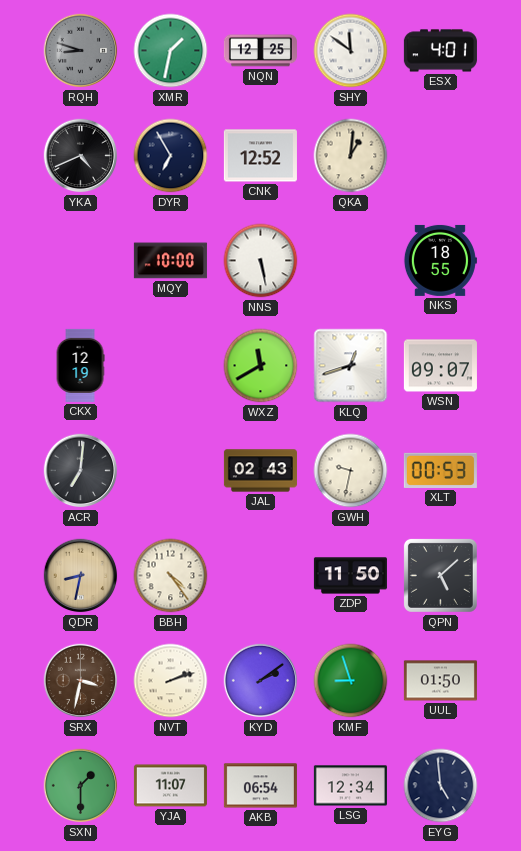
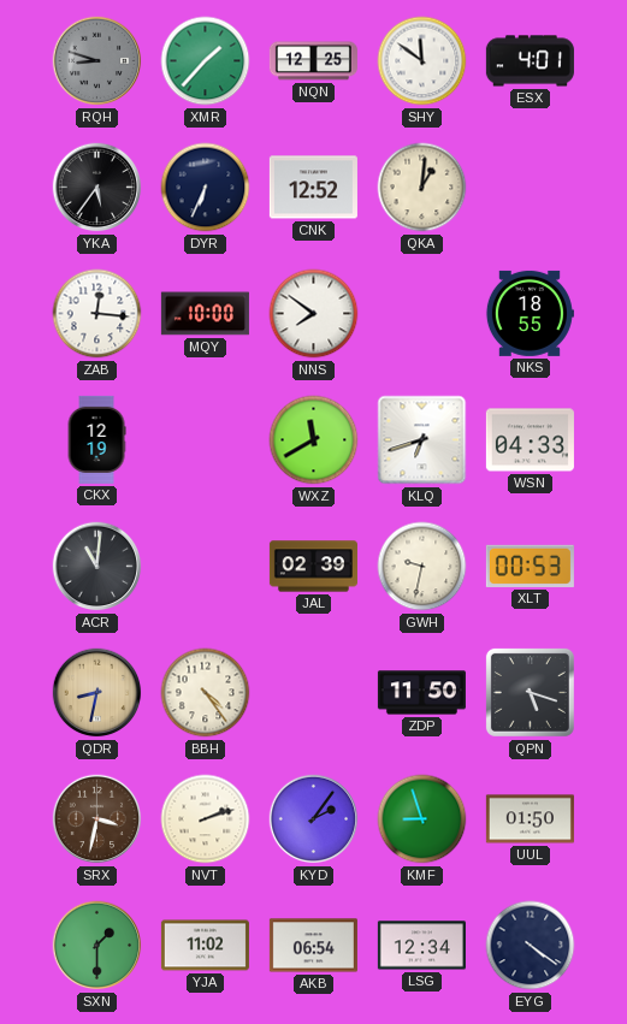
XMR: 1:32 -> 1:37 (206, 61)
YKA: 4:41 -> 5:36 (97, 188)
DYR: 6:55 -> 6:34 (206, 188)
ZAB: none -> 12:16 (97, 314)
NNS: 5:28 -> 7:51 (314, 314)
KLQ: 12:42 -> 6:42 (422, 440)
WSN: 09:07 -> 04:33 (530, 440)
ACR: 7:01 -> 11:01 (97, 567)
JAL: 02:43 -> 02:39 (313, 567)
QPN: 5:08 -> 5:18 (530, 692)
KYD: 2:09 -> 2:06 (314, 819)
YJA: 11:07 -> 11:02 (205, 946)
EYG: 4:59 -> 4:21 (531, 946)
